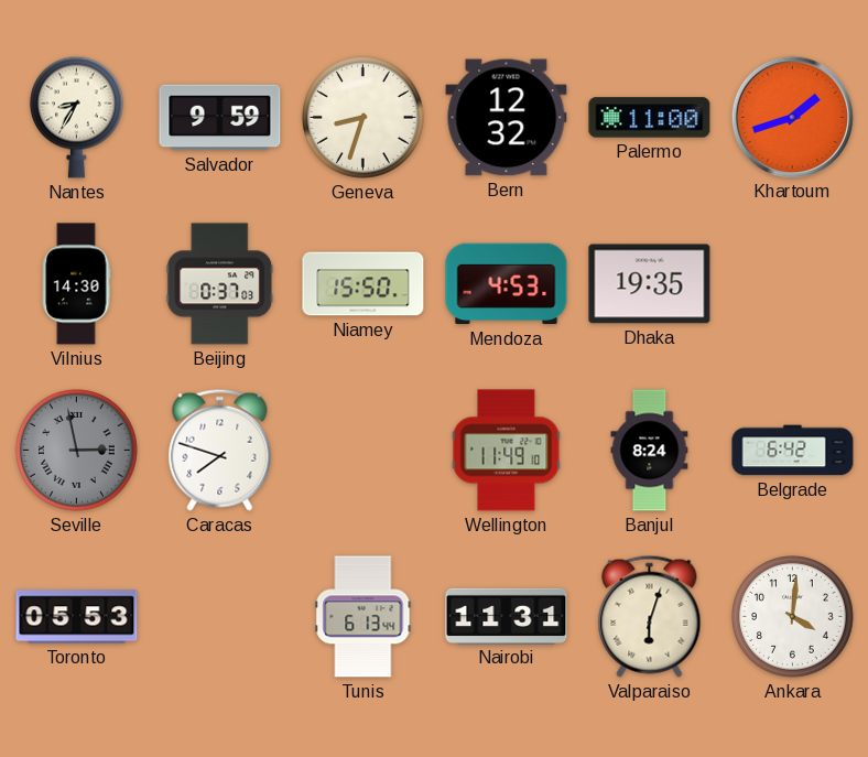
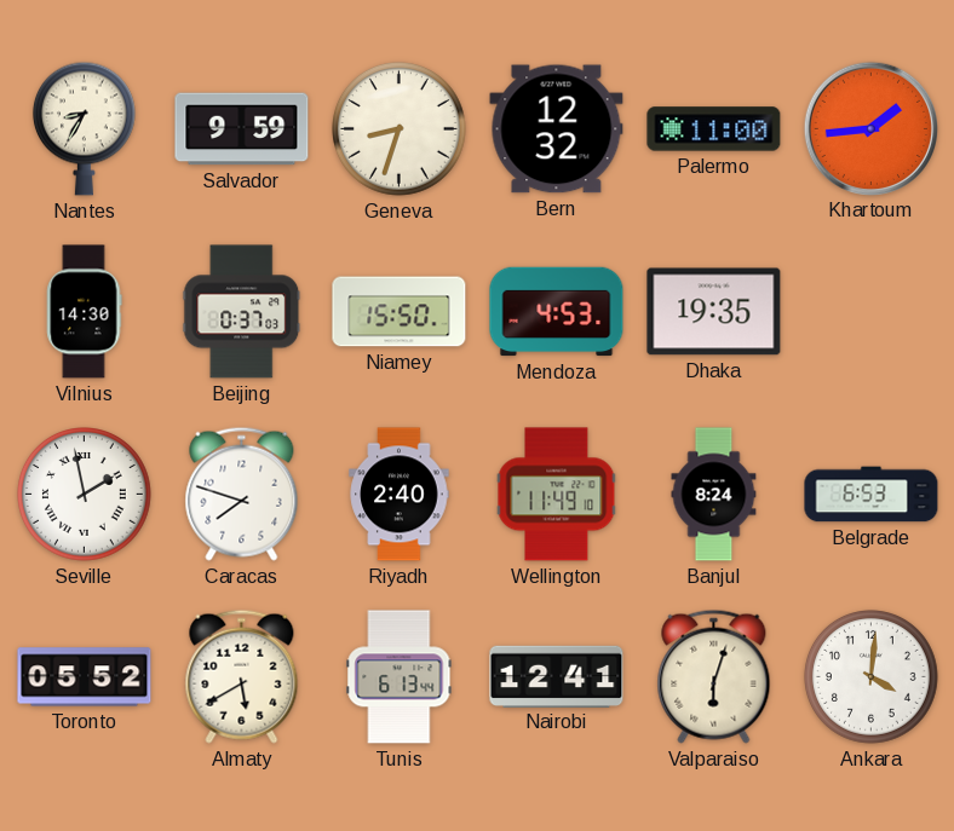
Khartoum: 1:42 -> 1:44 (870, 128)
Seville: 2:58 -> 1:58 (85, 495)
Seville dial: grey -> white (85, 495)
Riyadh: none -> 2:40 (400, 495)
Belgrade: 6:42 -> 6:53 (872, 495)
Toronto: 05:53 -> 05:52 (85, 677)
Almaty: none -> 5:40 (242, 676)
Nairobi: 11:31 -> 12:41 (557, 676)
